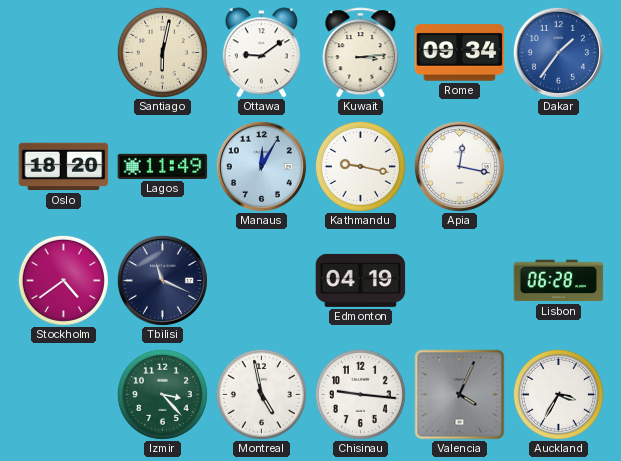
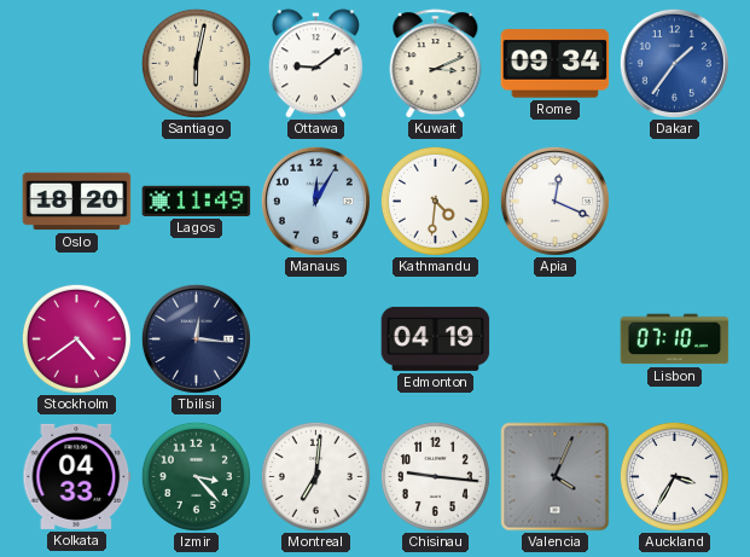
Kuwait: 3:14 -> 3:11 (436, 64)
Kathmandu: 9:17 -> 4:31 (435, 201)
Apia: 12:17 -> 12:19 (554, 201)
Tbilisi: 11:19 -> 12:16 (196, 338)
Lisbon: 06:28 -> 07:10 (675, 340)
Kolkata: none -> 04:33 (77, 476)
Montreal: 4:58 -> 7:01 (315, 476)
